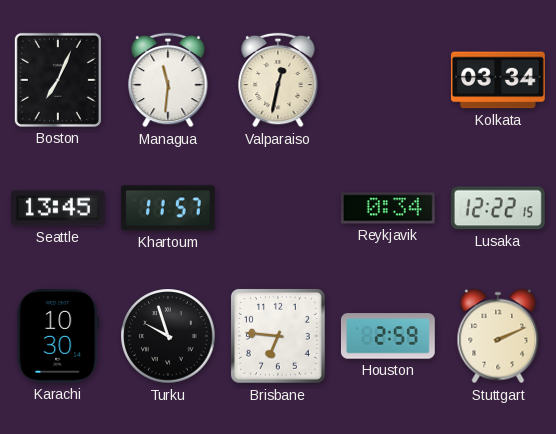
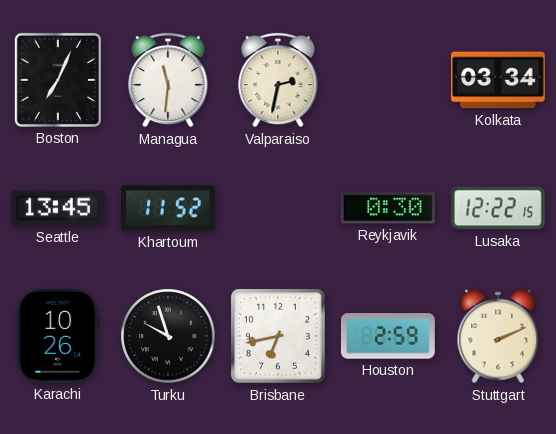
Valparaiso: 12:32 -> 2:32 (278, 80)
Khartoum: 11:57 -> 11:52 (168, 208)
Reykjavik: 0:34 -> 0:30 (388, 208)
Karachi: 10:30 -> 10:26 (58, 336)
Brisbane: 6:46 -> 6:43 (278, 336)
